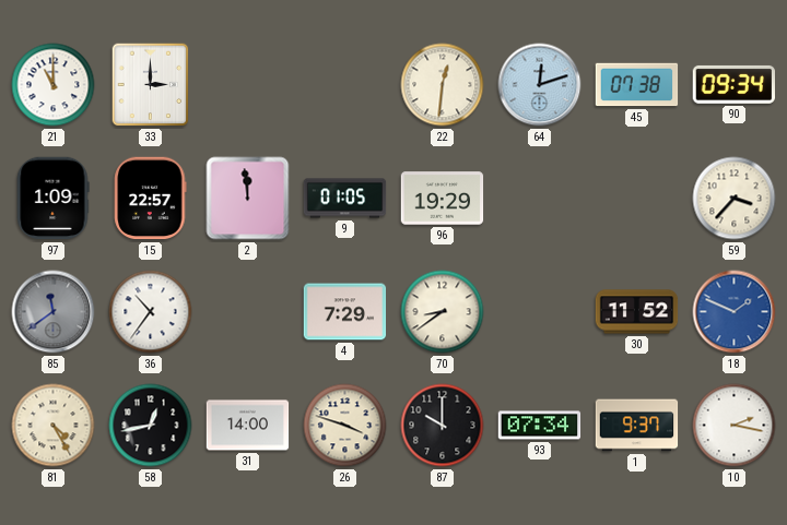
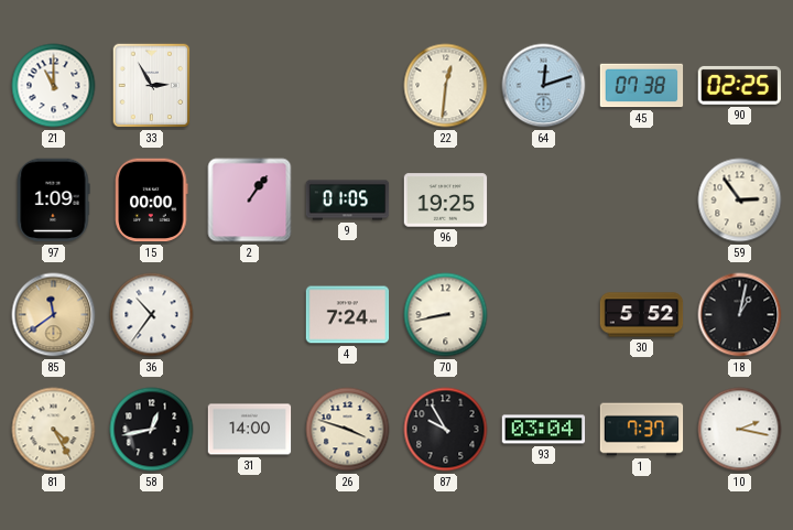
33: 3:00 -> 2:55 (152, 86)
90: 09:34 -> 02:25 (739, 85)
15: 22:57 -> 00:00 (152, 201)
2: 11:59 -> 1:06 (250, 201)
96: 19:29 -> 19:25 (446, 201)
59: 3:37 -> 2:54 (740, 201)
85 dial: grey -> champagne (54, 315)
4: 7:29 -> 7:24 (348, 315)
70: 8:39 -> 8:43 (446, 315)
30: 11:52 -> 5:52 (642, 315)
18: 1:49 -> 1:02 (740, 315)
18 dial: blue -> black (740, 315)
87: 10:00 -> 9:55 (446, 430)
93: 07:34 -> 03:04 (544, 430)
1: 9:37 -> 7:37 (642, 430)
